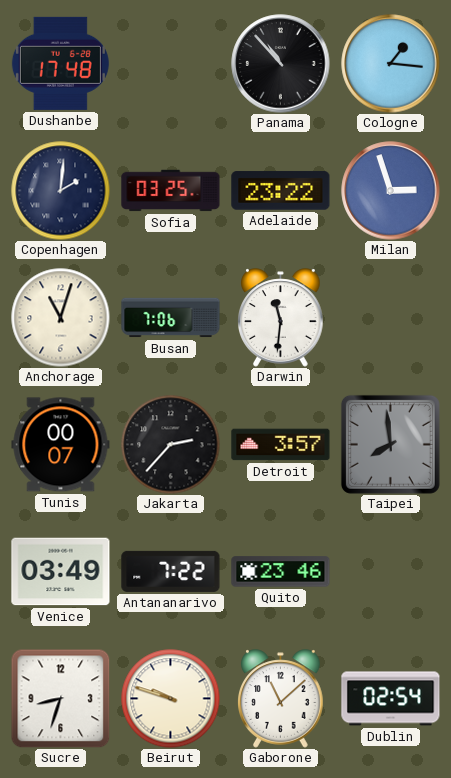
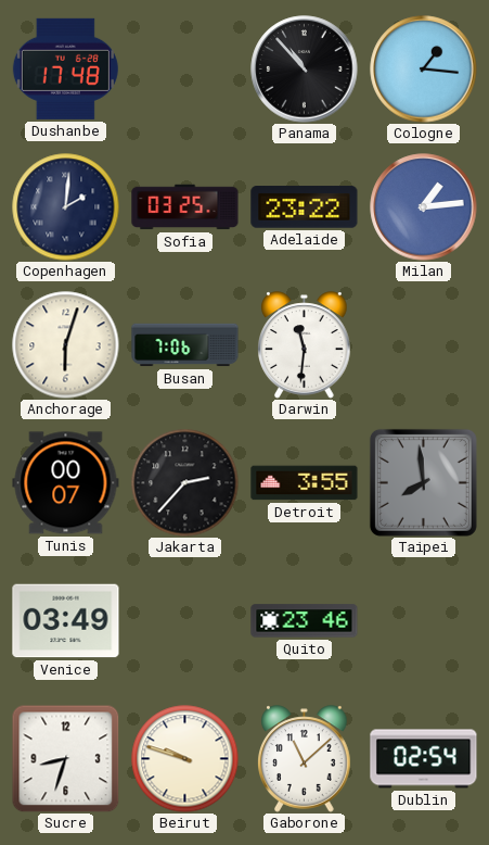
Milan: 2:57 -> 1:14 (424, 207)
Anchorage: 11:03 -> 6:03 (66, 345)
Detroit: 3:57 -> 3:55 (305, 483)
Antananarivo: 7:22 -> none (171, 571)
